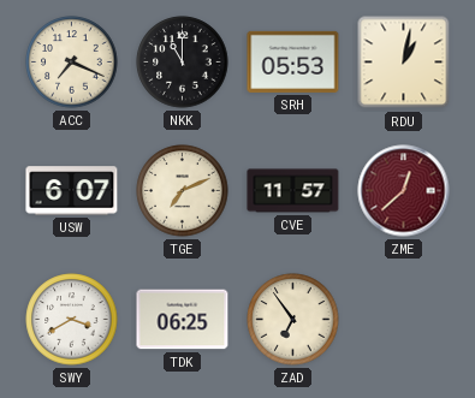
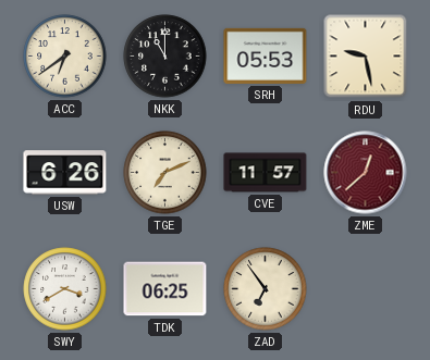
ACC: 7:19 -> 6:39 (65, 57)
RDU: 1:02 -> 9:28 (366, 57)
USW: 6:07 -> 6:26 (65, 173)
